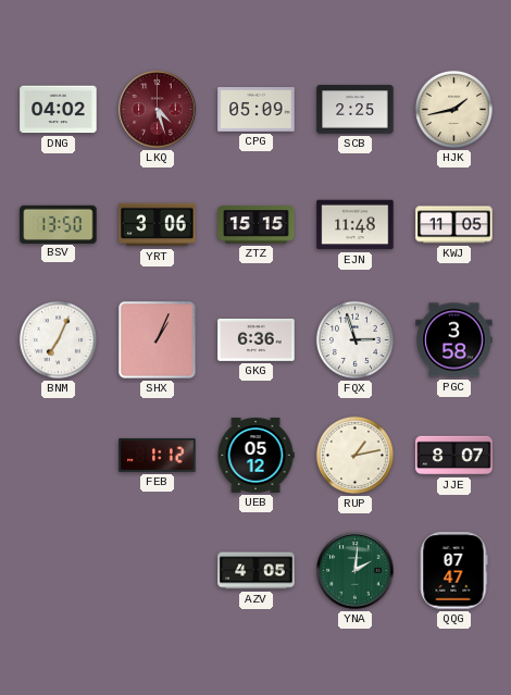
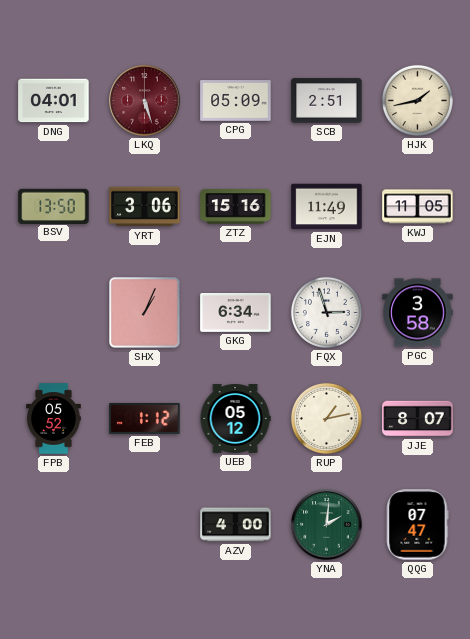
DNG: 04:02 -> 04:01 (54, 101)
LKQ: 4:27 -> 5:27 (145, 101)
SCB: 2:25 -> 2:51 (327, 101)
ZTZ: 15:15 -> 15:16 (236, 207)
EJN: 11:48 -> 11:49 (327, 207)
BNM: 7:04 -> none (58, 339)
GKG: 6:36 -> 6:34 (236, 313)
FPB: none -> 05:52 (54, 419)
AZV: 4:05 -> 4:00 (236, 525)
